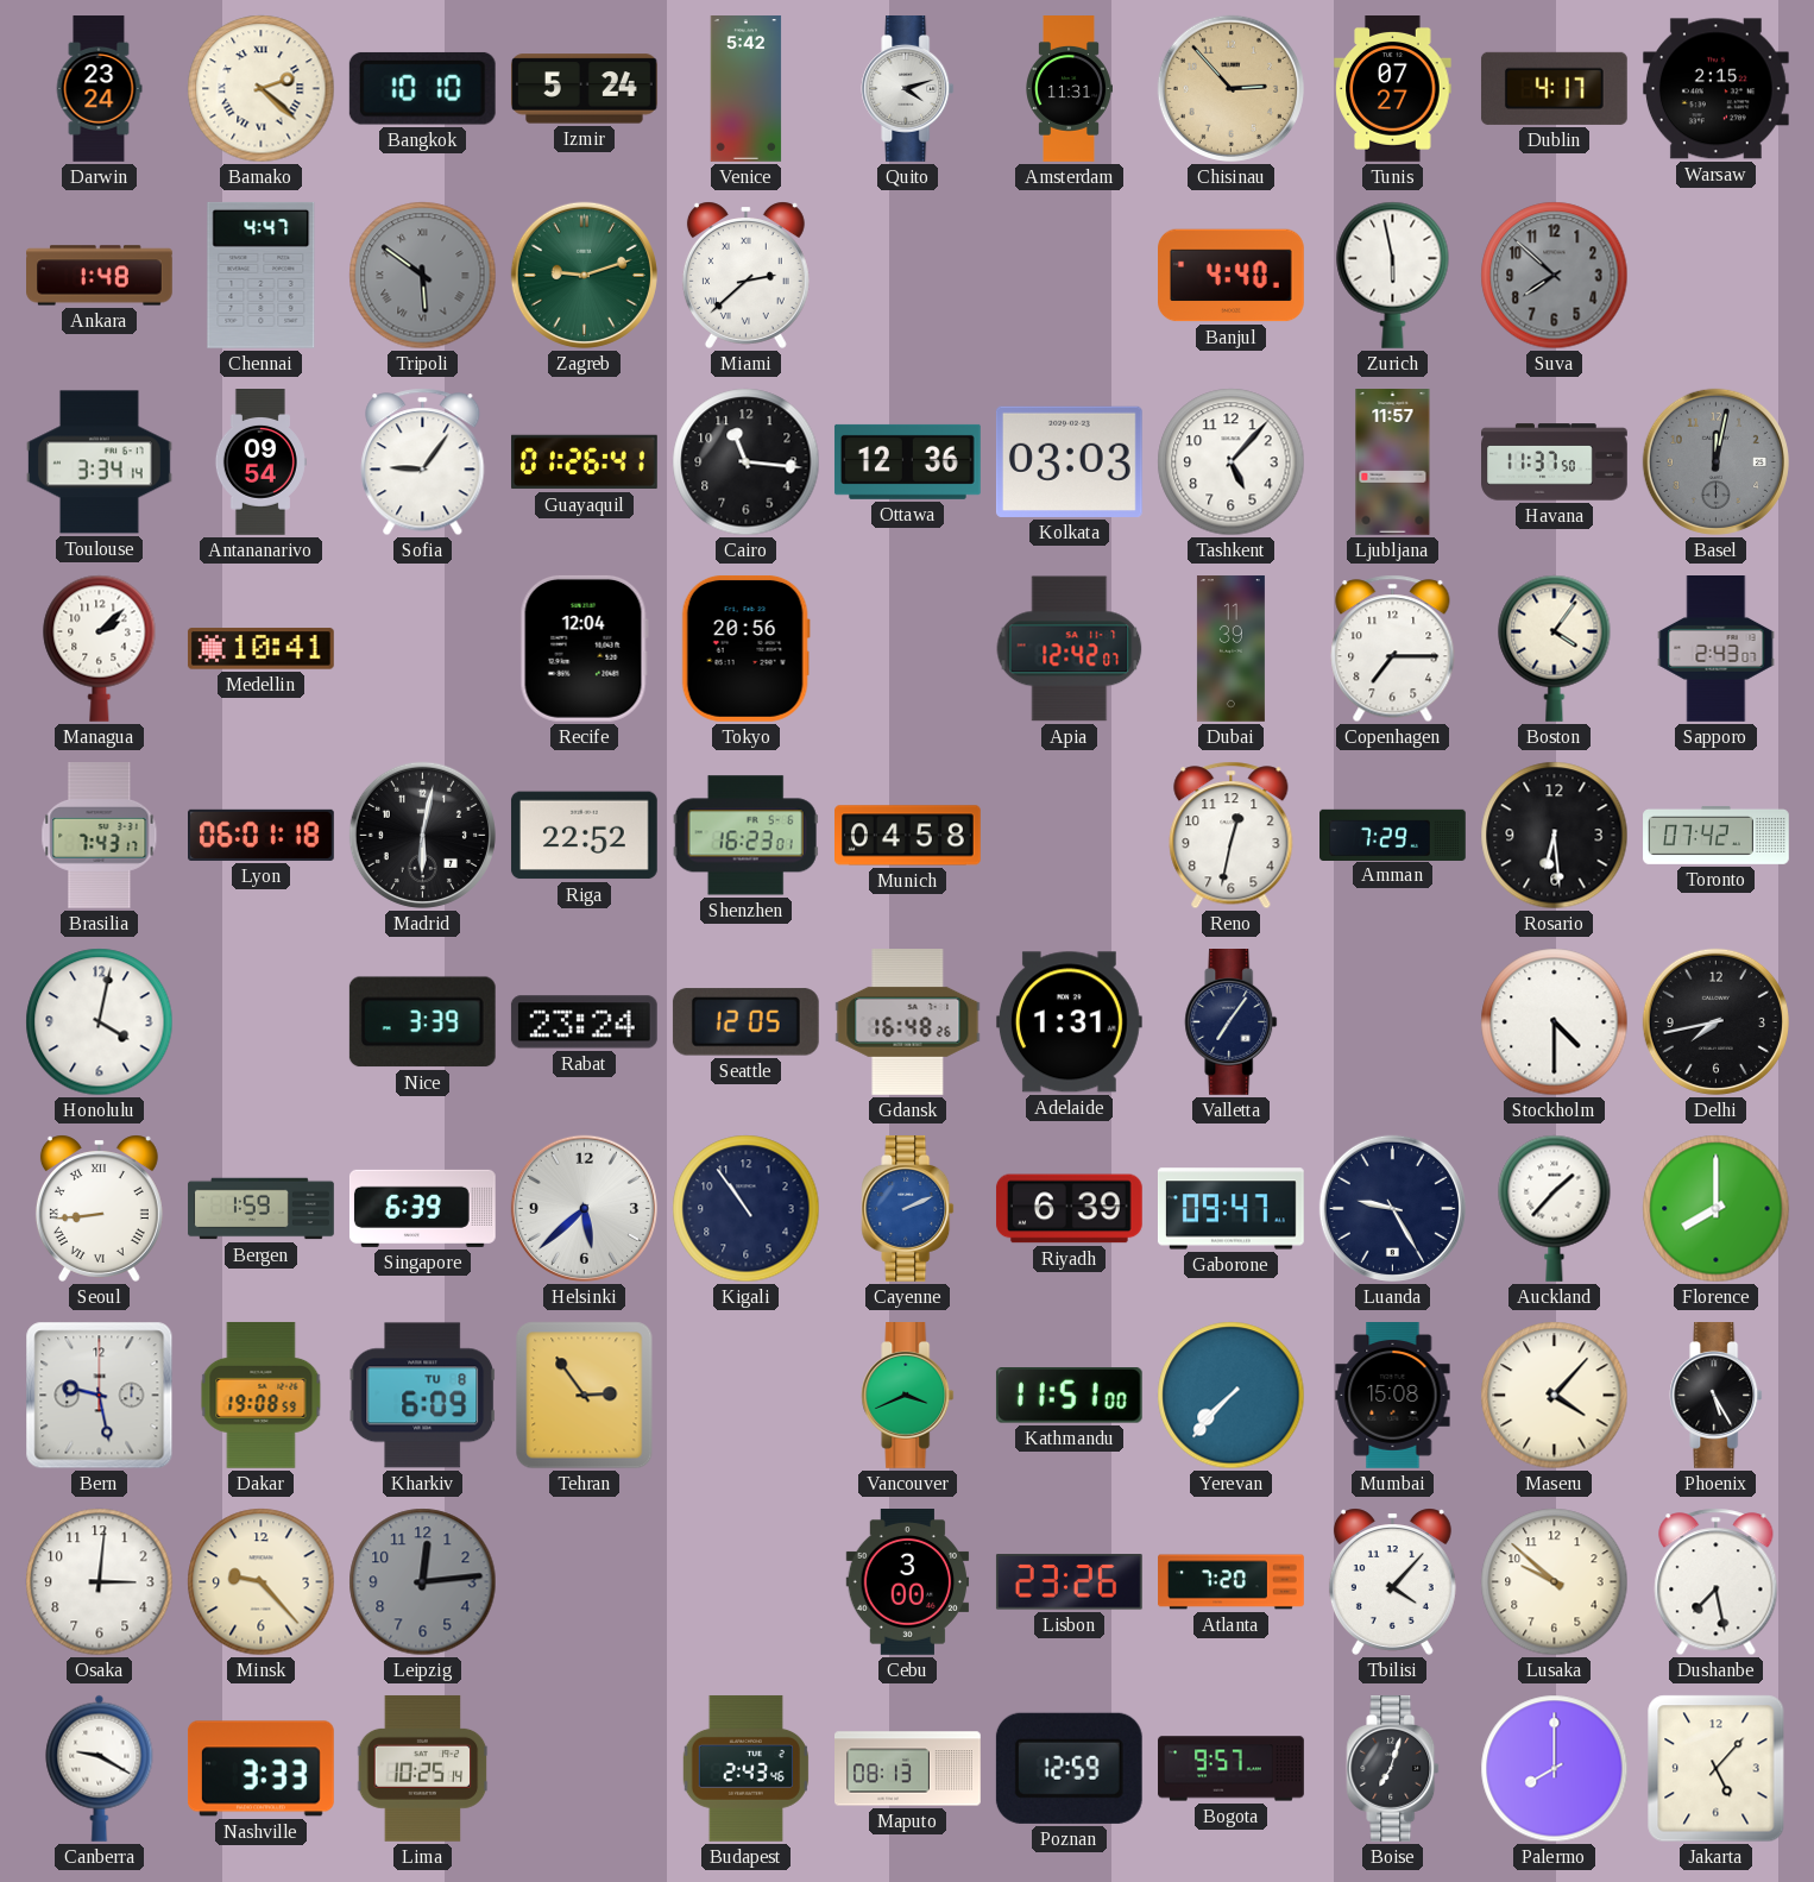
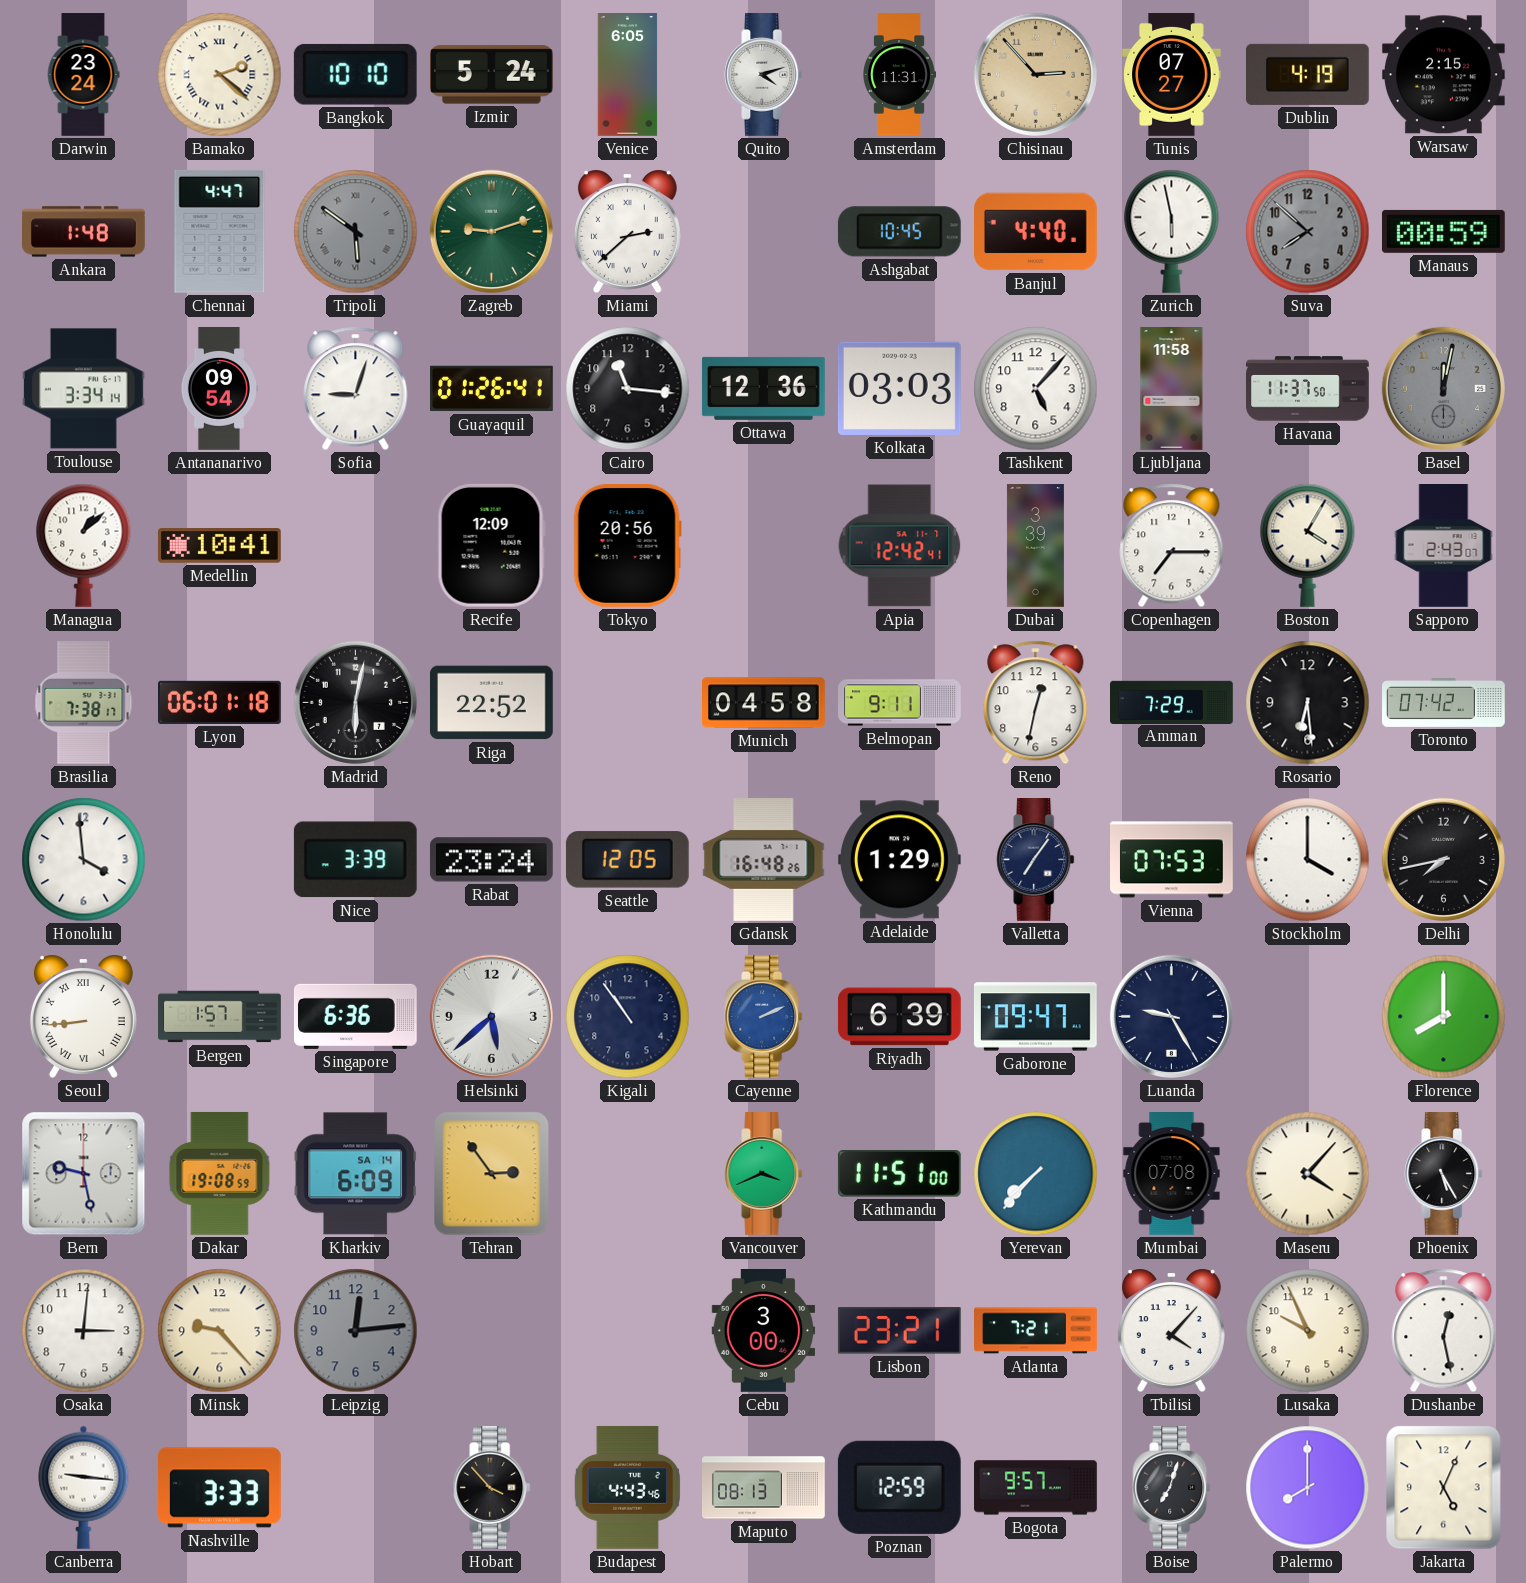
Venice: 5:42 -> 6:05 (628, 75)
Dublin: 4:17 -> 4:19 (1307, 74)
Ashgabat: none -> 10:45 (899, 232)
Manaus: none -> 00:59 (1443, 231)
Sofia: 9:06 -> 9:03 (356, 389)
Ljubljana: 11:57 -> 11:58 (1172, 389)
Managua: 2:08 -> 1:08 (84, 545)
Recife: 12:04 -> 12:09 (491, 545)
Apia: 12:42:07 -> 12:42:41 (900, 546)
Dubai: 11:39 -> 3:39 (1035, 546)
Boston: 4:06 -> 4:05 (1308, 545)
Brasilia: 7:43 -> 7:38 (84, 703)
Shenzhen: 16:23 -> none (745, 836)
Belmopan: none -> 9:11 (900, 703)
Honolulu: 4:02 -> 3:59 (84, 860)
Adelaide: 1:31 -> 1:29 (899, 860)
Vienna: none -> 07:53 (1172, 860)
Stockholm: 4:30 -> 4:00 (1308, 860)
Bergen: 1:59 -> 1:57 (220, 1017)
Singapore: 6:39 -> 6:36 (355, 1016)
Auckland: 1:37 -> none (1555, 1208)
Kharkiv date: TU 8 -> SA 14 (356, 1174)
Mumbai: 15:08 -> 07:08 (1172, 1174)
Lisbon: 23:26 -> 23:21 (899, 1331)
Atlanta: 7:20 -> 7:21 (1036, 1331)
Lusaka: 9:52 -> 9:56 (1308, 1331)
Dushanbe: 7:28 -> 12:28 (1444, 1331)
Canberra: 9:20 -> 9:16 (84, 1487)
Lima: 10:25 -> none (423, 1768)
Hobart: none -> 3:53 (492, 1488)
Budapest: 2:43 -> 4:43 (627, 1487)
Jakarta: 5:07 -> 5:04 (1444, 1488)
